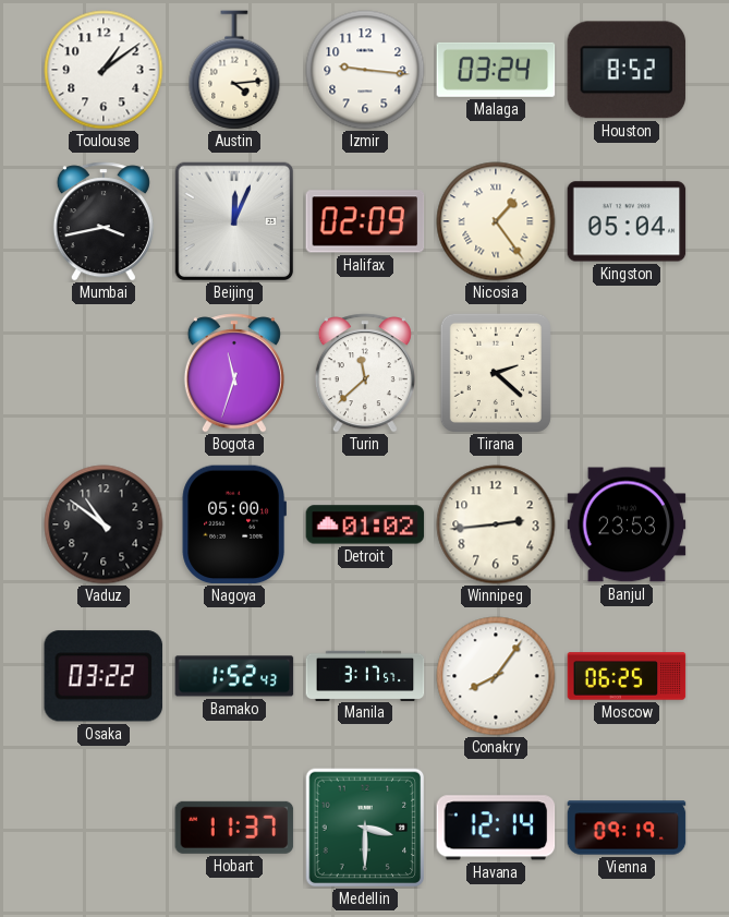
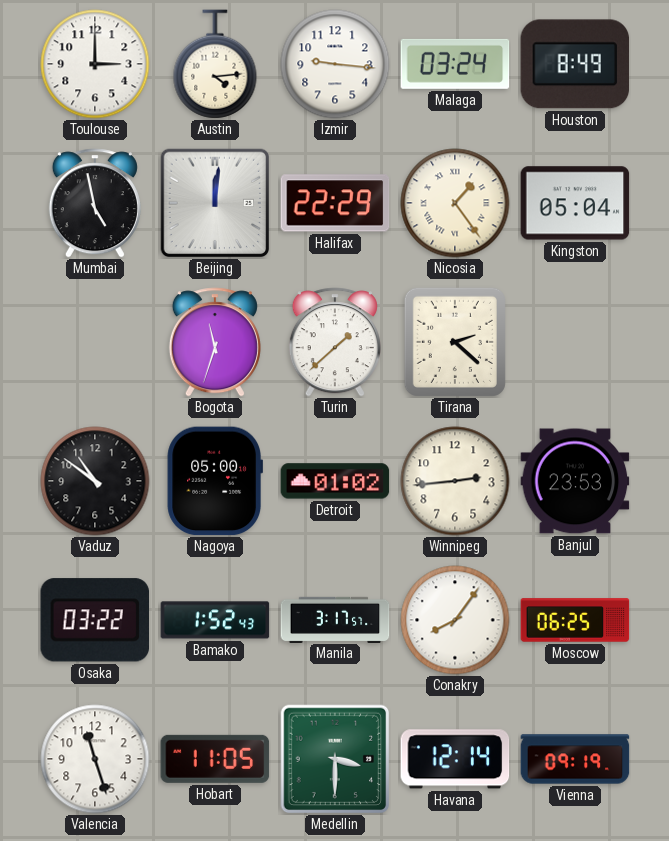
Toulouse: 1:09 -> 3:00 (95, 64)
Houston: 8:52 -> 8:49 (575, 64)
Mumbai: 3:43 -> 4:58 (95, 203)
Beijing: 12:04 -> 12:01 (215, 203)
Halifax: 02:09 -> 22:29 (335, 203)
Turin: 11:38 -> 1:38 (335, 342)
Valencia: none -> 11:27 (95, 759)
Hobart: 11:37 -> 11:05 (215, 759)
